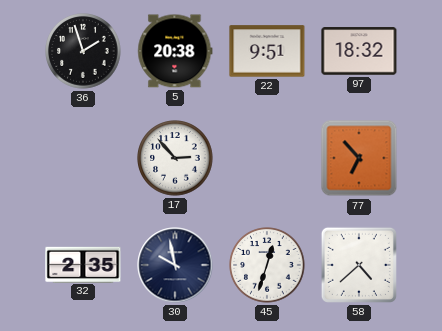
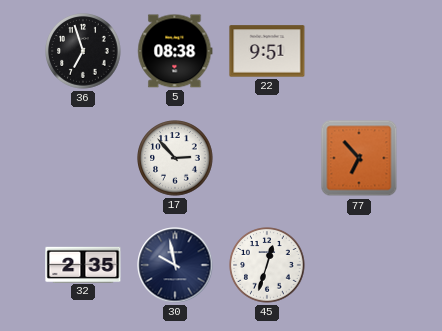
36: 1:57 -> 6:57 (83, 51)
5: 20:38 -> 08:38 (175, 51)
97: 18:32 -> none (359, 51)
58: 4:38 -> none (359, 265)
